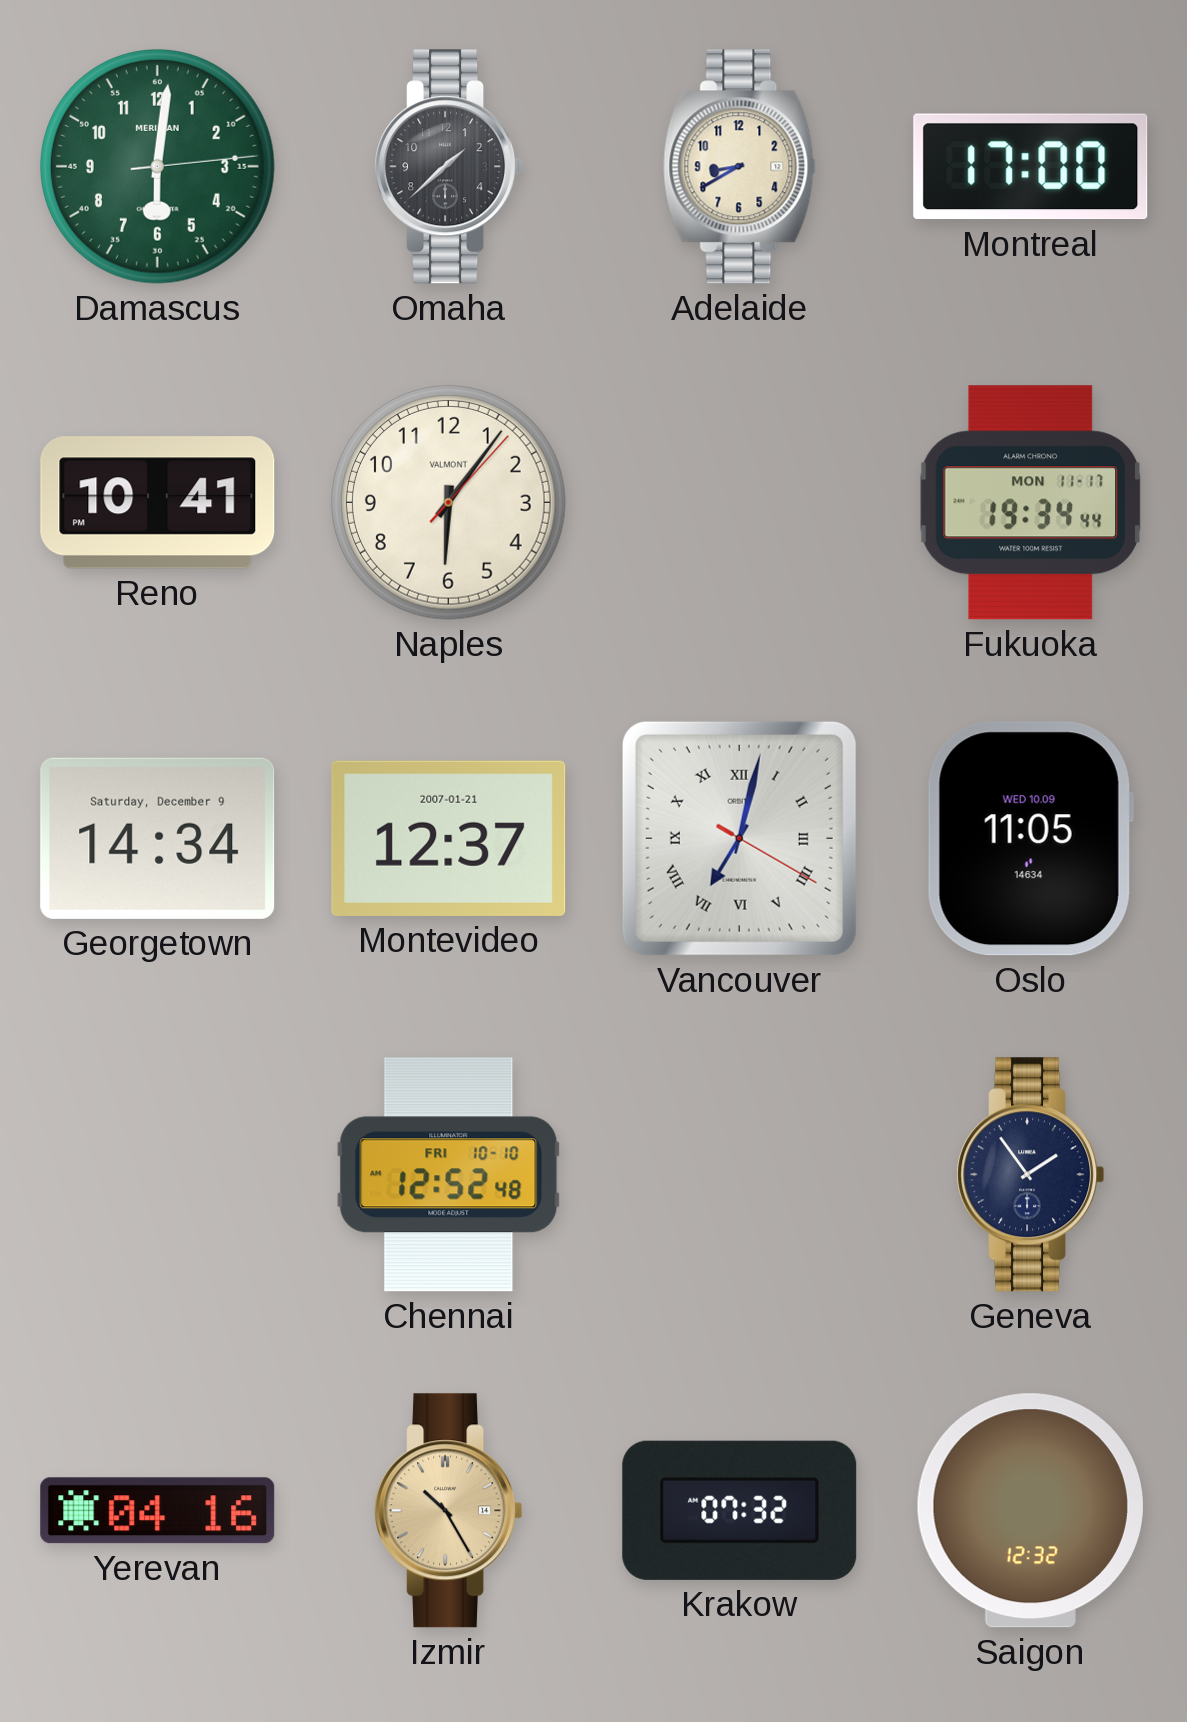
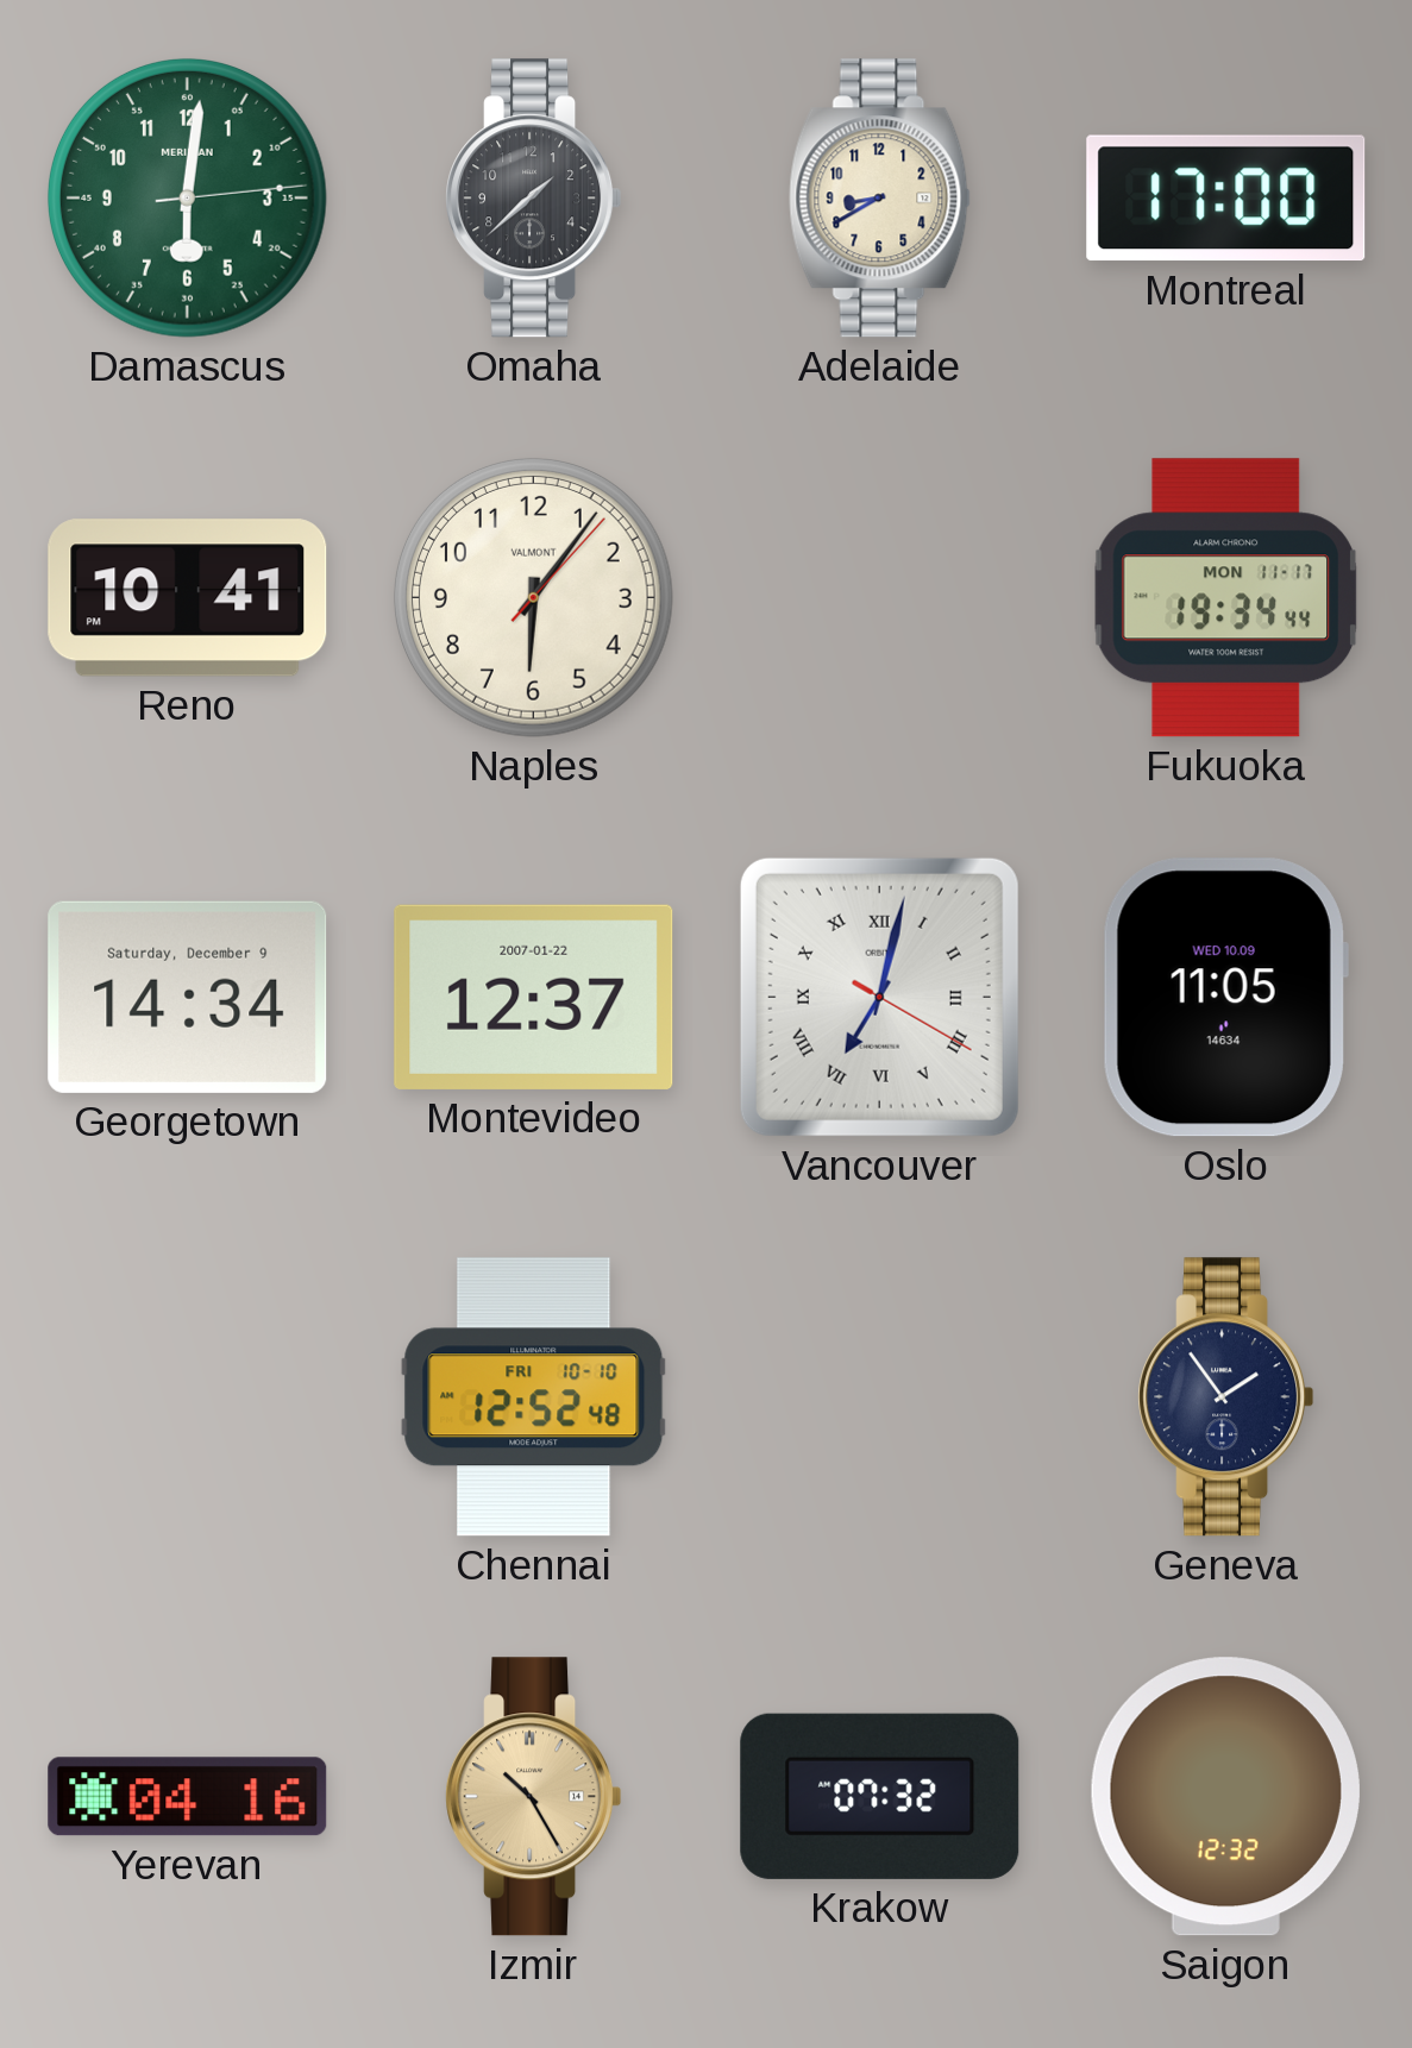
Montevideo date: 2007-01-21 -> 2007-01-22 (534, 997)
